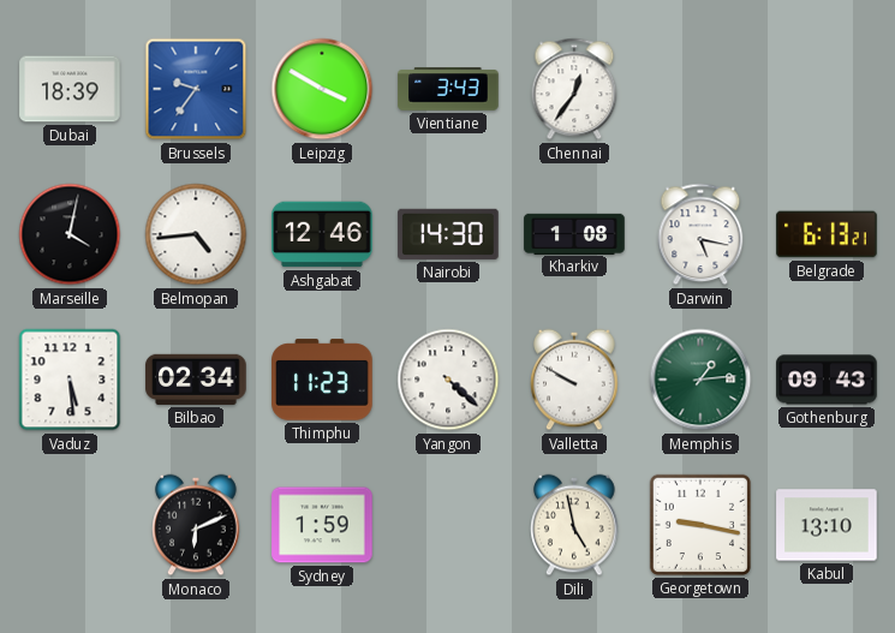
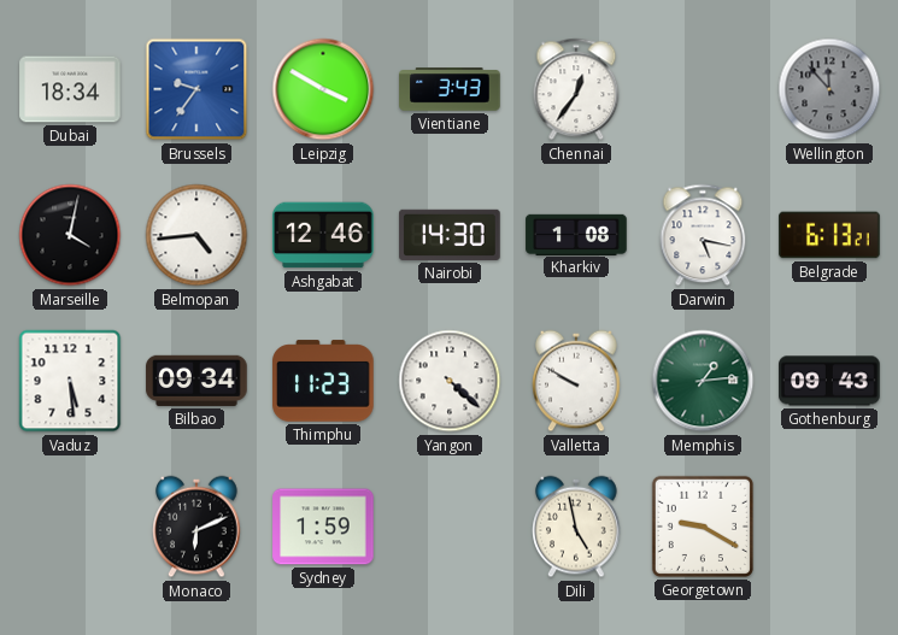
Dubai: 18:39 -> 18:34 (70, 89)
Wellington: none -> 11:53 (829, 89)
Bilbao: 02:34 -> 09:34 (196, 381)
Georgetown: 9:17 -> 9:20 (703, 527)
Kabul: 13:10 -> none (827, 525)
